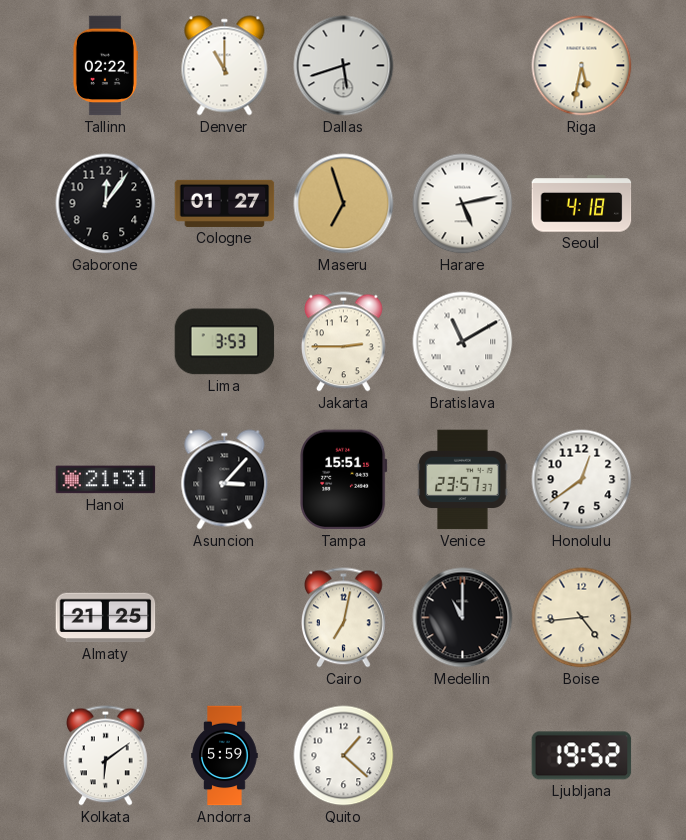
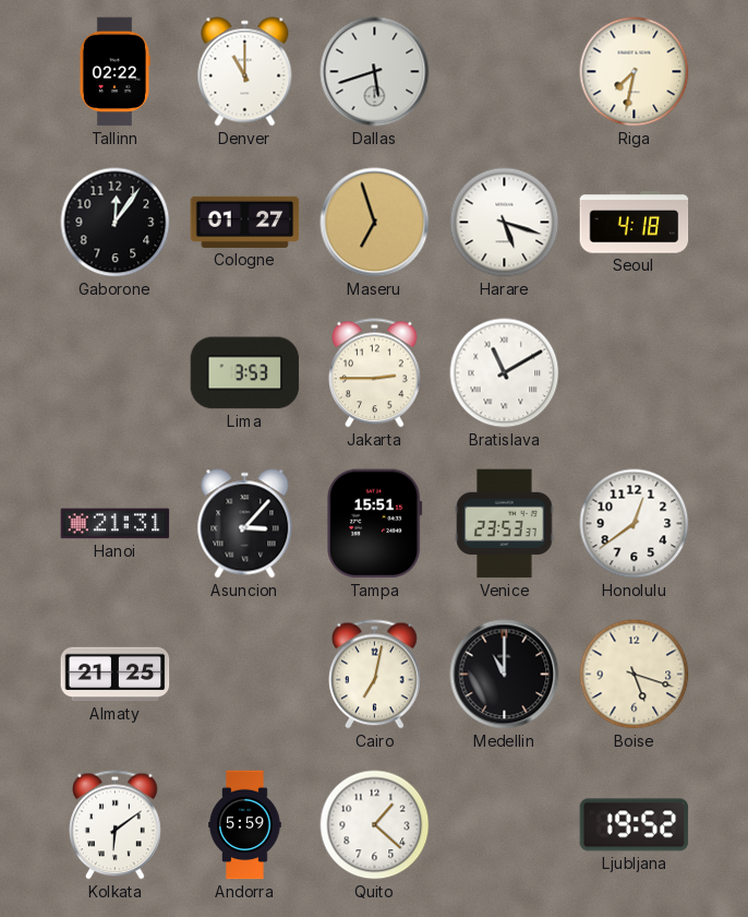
Riga: 5:32 -> 7:32 (635, 72)
Harare: 5:13 -> 5:18 (505, 223)
Venice: 23:57 -> 23:53 (505, 524)
Boise: 4:44 -> 5:18 (635, 675)
